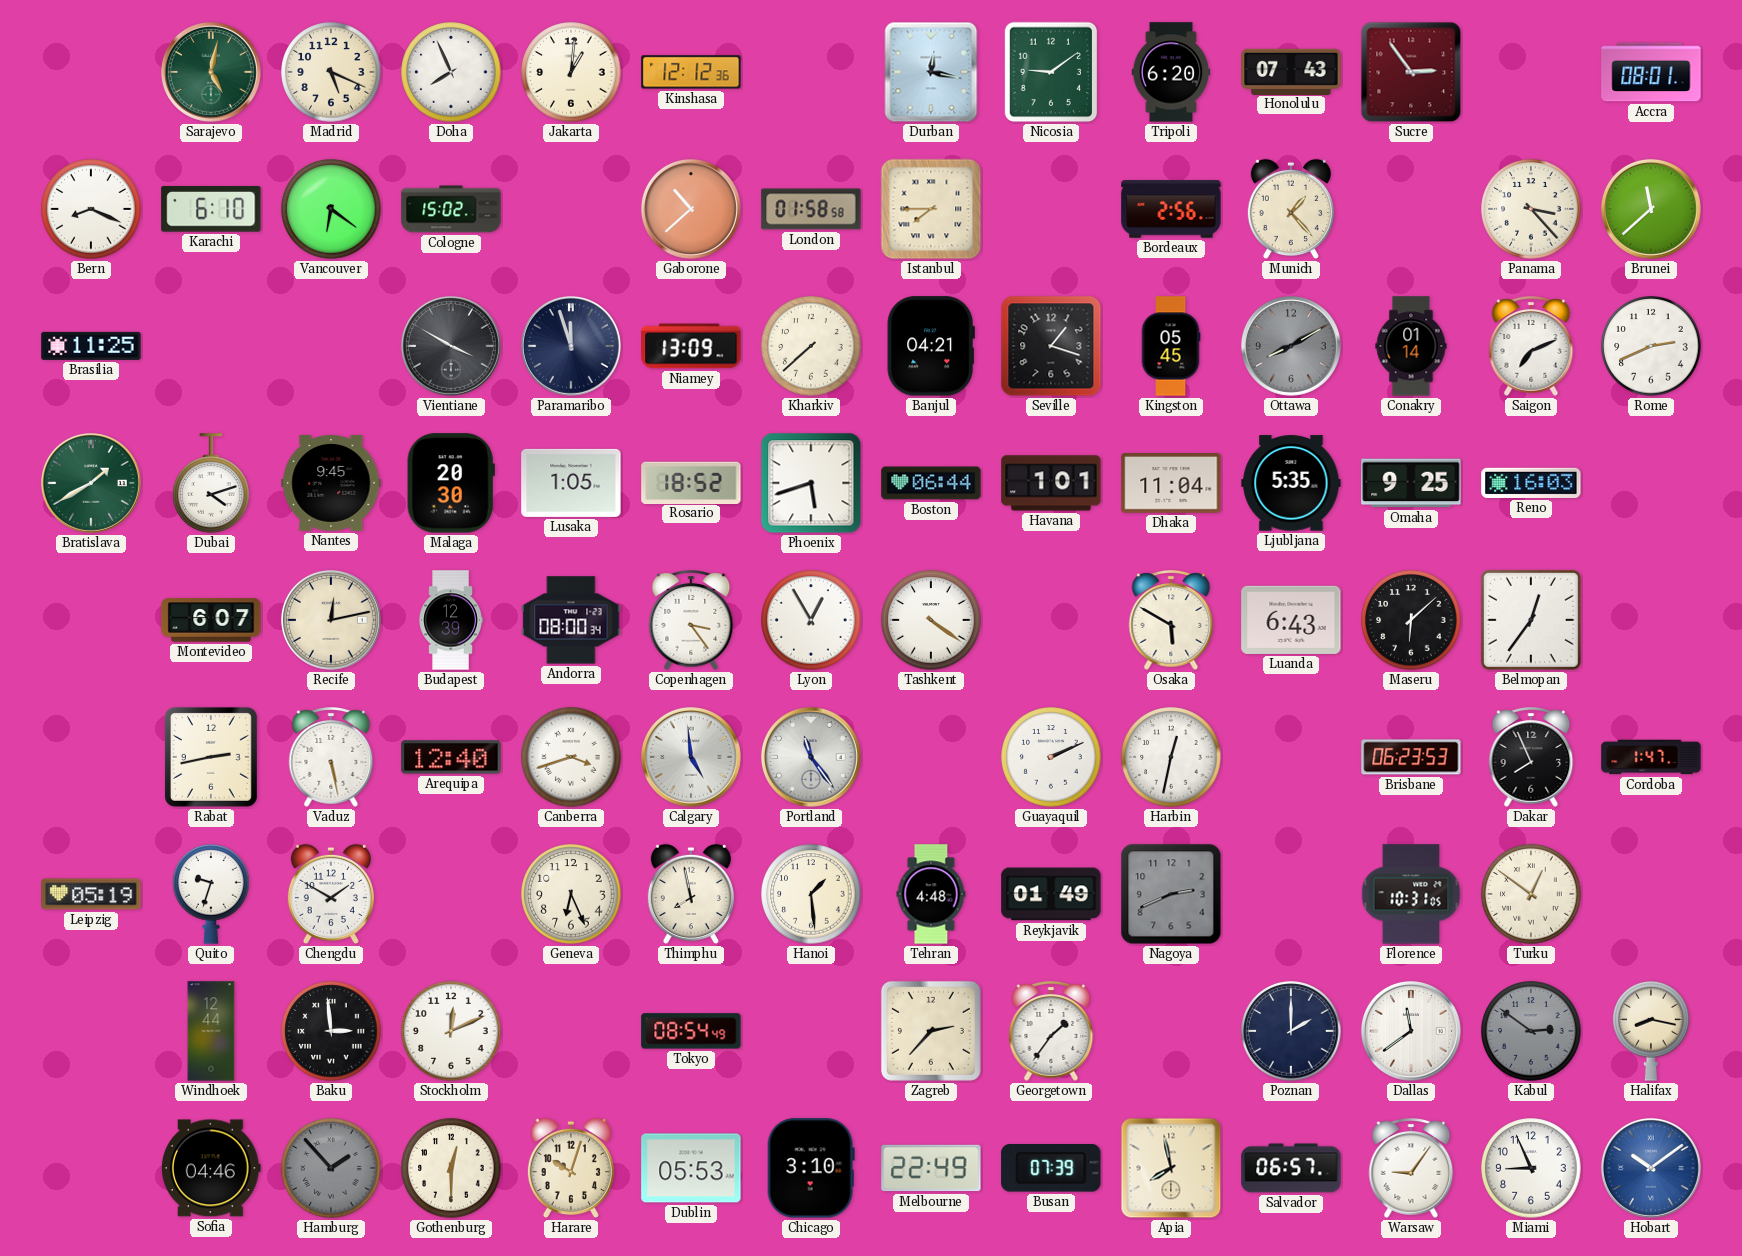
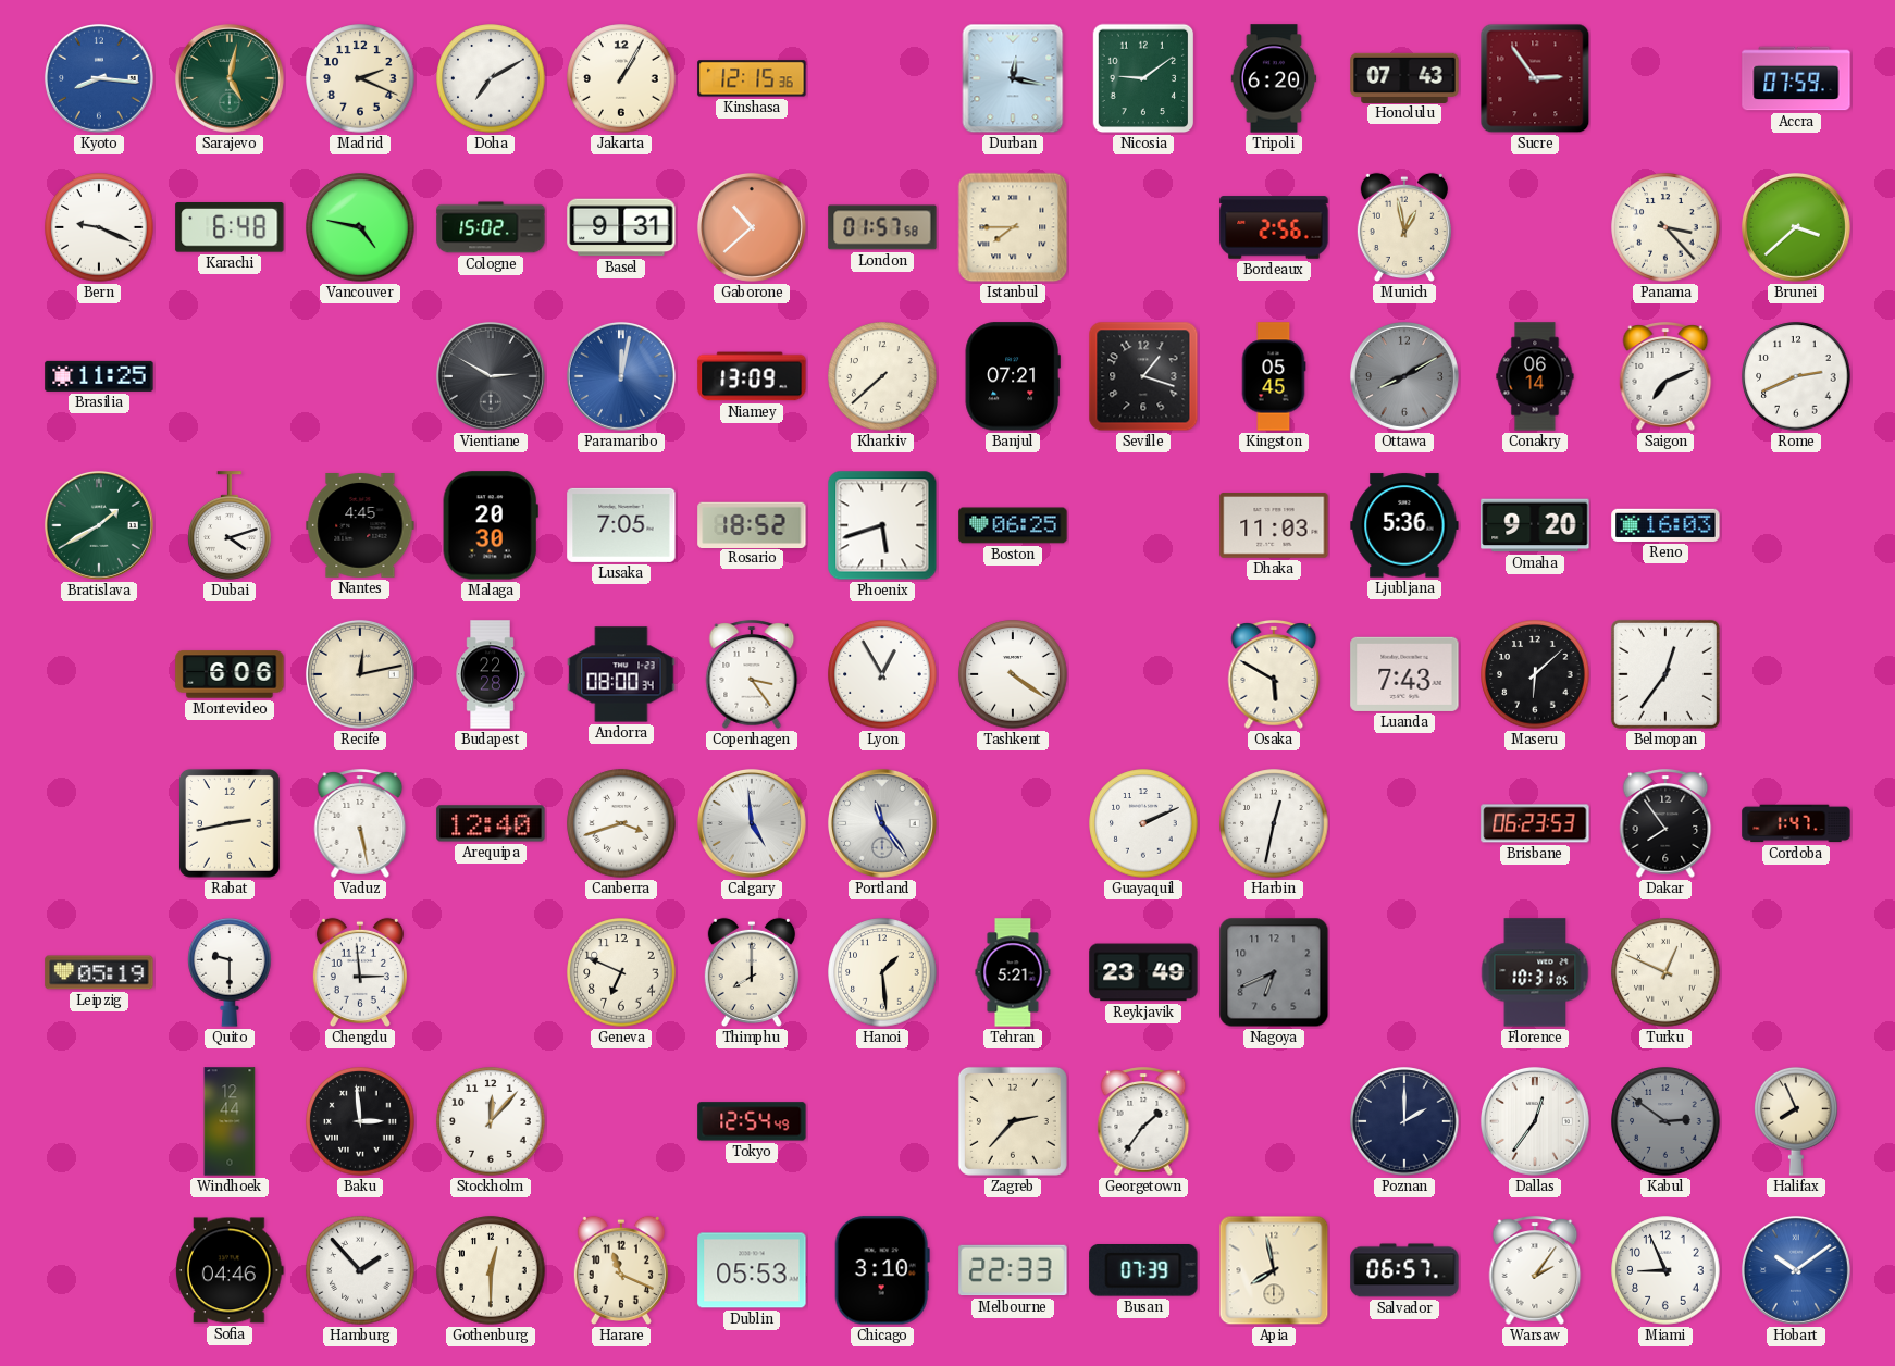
Kyoto: none -> 8:16 (99, 78)
Madrid: 5:19 -> 2:19 (360, 78)
Doha: 7:56 -> 7:10 (491, 78)
Jakarta: 1:01 -> 1:05 (621, 78)
Kinshasa: 12:12 -> 12:15 (752, 78)
Accra: 08:01 -> 07:59 (1796, 78)
Bern: 8:19 -> 9:19 (99, 227)
Karachi: 6:10 -> 6:48 (230, 228)
Vancouver: 6:21 -> 4:47 (360, 227)
Basel: none -> 9:31 (621, 227)
London: 01:58 -> 01:57 (882, 227)
Munich: 1:23 -> 12:58 (1404, 227)
Brunei: 11:38 -> 3:38 (1796, 227)
Vientiane: 3:50 -> 2:50 (491, 376)
Paramaribo: 11:57 -> 12:02 (621, 376)
Paramaribo dial: navy -> blue (621, 376)
Banjul: 04:21 -> 07:21 (1013, 376)
Conakry: 01:14 -> 06:14 (1535, 376)
Nantes: 9:45 -> 4:45 (360, 526)
Lusaka: 1:05 -> 7:05 (621, 525)
Boston: 06:44 -> 06:25 (1013, 525)
Havana: 1:01 -> none (1051, 483)
Dhaka: 11:04 -> 11:03 (1274, 526)
Ljubljana: 5:35 -> 5:36 (1404, 525)
Omaha: 9:25 -> 9:20 (1535, 525)
Montevideo: 6:07 -> 6:06 (230, 674)
Budapest: 12:39 -> 22:28 (491, 674)
Luanda: 6:43 -> 7:43 (1404, 674)
Dakar: 7:56 -> 7:54 (1665, 823)
Quito: 9:33 -> 9:30 (230, 972)
Chengdu: 1:50 -> 2:59 (360, 972)
Geneva: 6:26 -> 6:49 (621, 972)
Thimphu: 7:58 -> 8:00 (752, 972)
Tehran: 4:48 -> 5:21 (1013, 972)
Reykjavik: 01:49 -> 23:49 (1143, 972)
Nagoya: 2:41 -> 6:41 (1274, 972)
Turku: 12:51 -> 12:49 (1665, 972)
Stockholm: 12:11 -> 12:07 (491, 1121)
Tokyo: 08:54 -> 12:54 (752, 1121)
Dallas: 11:39 -> 12:36 (1535, 1121)
Halifax: 8:17 -> 7:56 (1796, 1121)
Hamburg dial: grey -> white (360, 1270)
Harare: 10:03 -> 11:19 (621, 1270)
Melbourne: 22:49 -> 22:33 (1013, 1270)
Warsaw: 9:06 -> 2:06 (1535, 1270)
